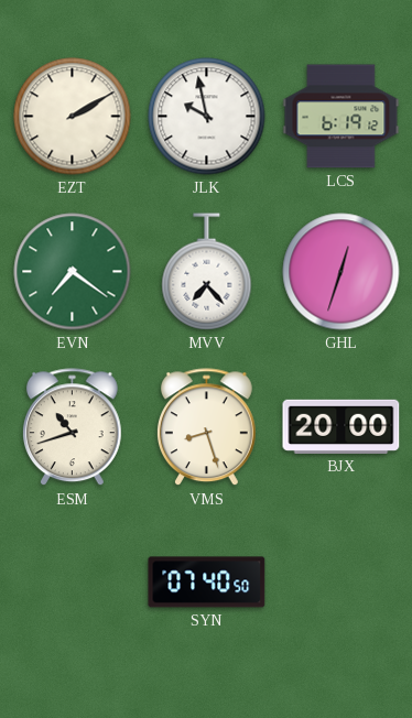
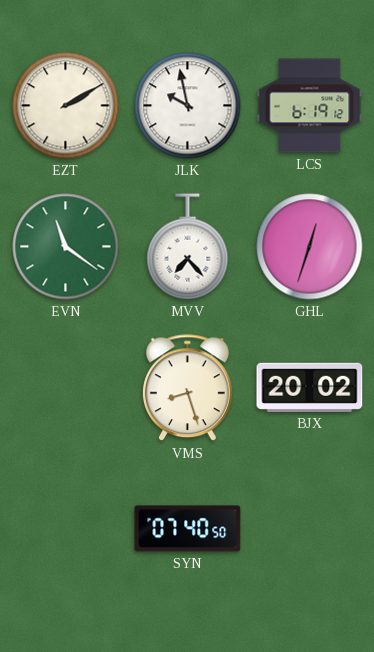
EVN: 7:21 -> 11:21 (66, 247)
ESM: 10:42 -> none (72, 427)
BJX: 20:00 -> 20:02 (310, 387)
